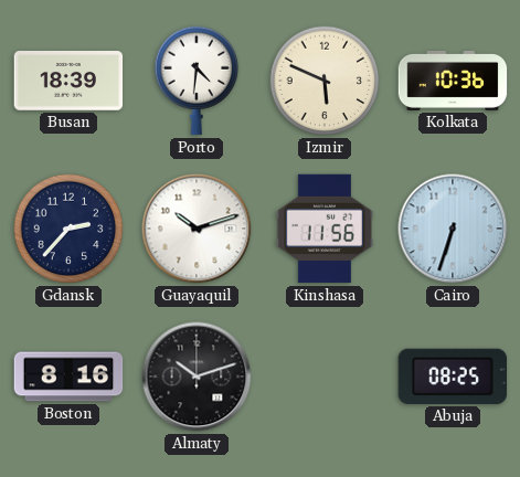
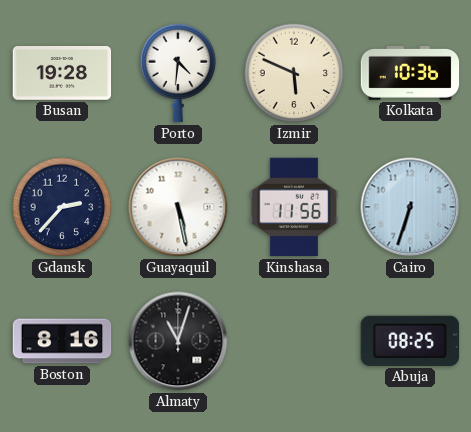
Busan: 18:39 -> 19:28 (62, 74)
Guayaquil: 10:12 -> 5:28 (178, 207)
Almaty: 10:12 -> 11:03 (178, 341)
